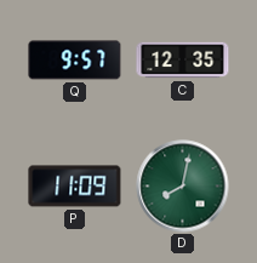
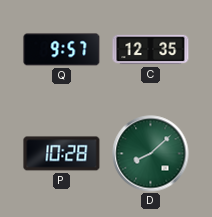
P: 11:09 -> 10:28 (62, 154)
D: 8:02 -> 8:08 (151, 154)
